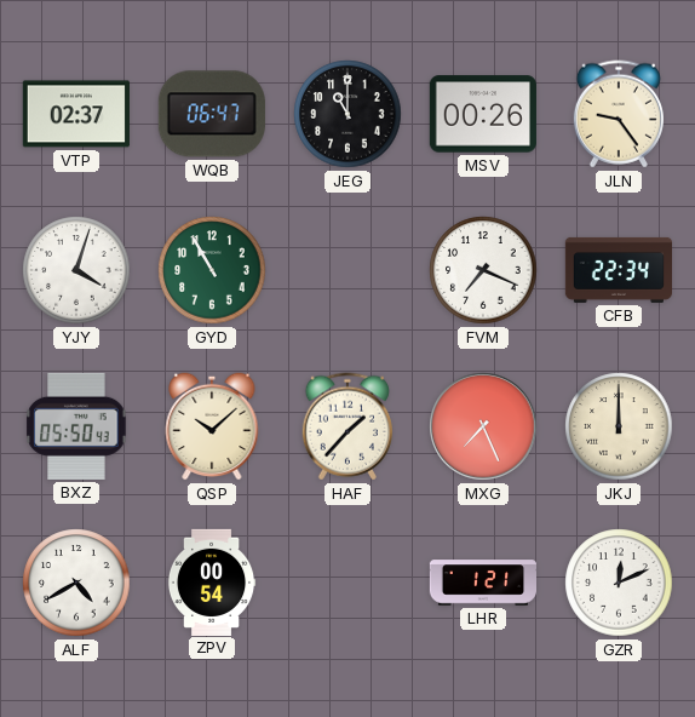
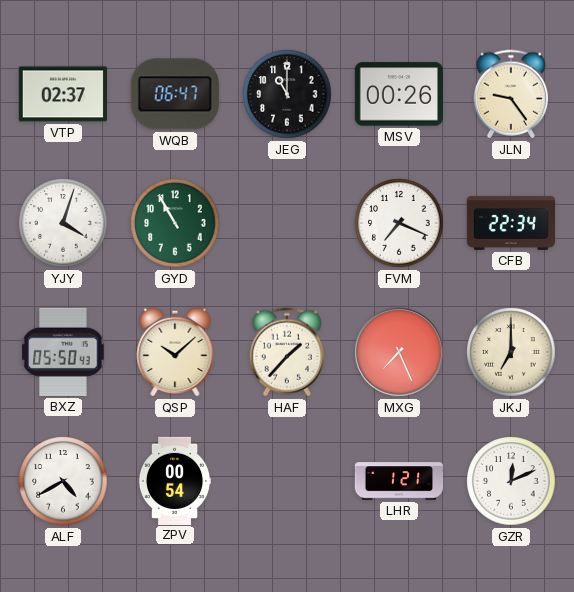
JKJ: 12:00 -> 7:00 (511, 352)
